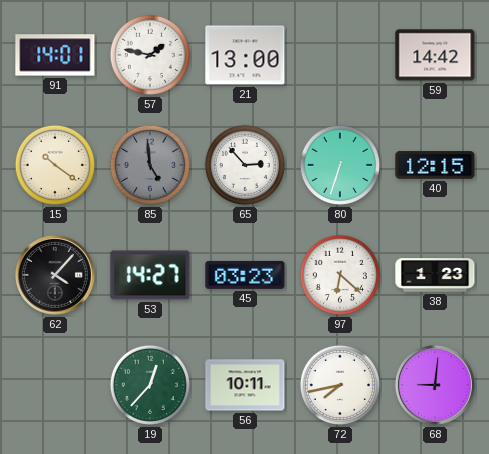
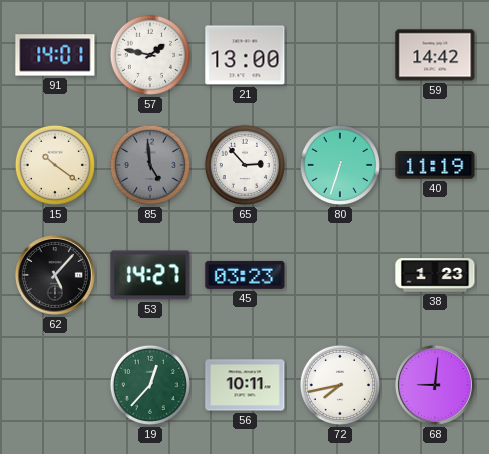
40: 12:15 -> 11:19 (435, 165)
62: 4:07 -> 5:07 (55, 275)
97: 6:22 -> none (340, 275)
